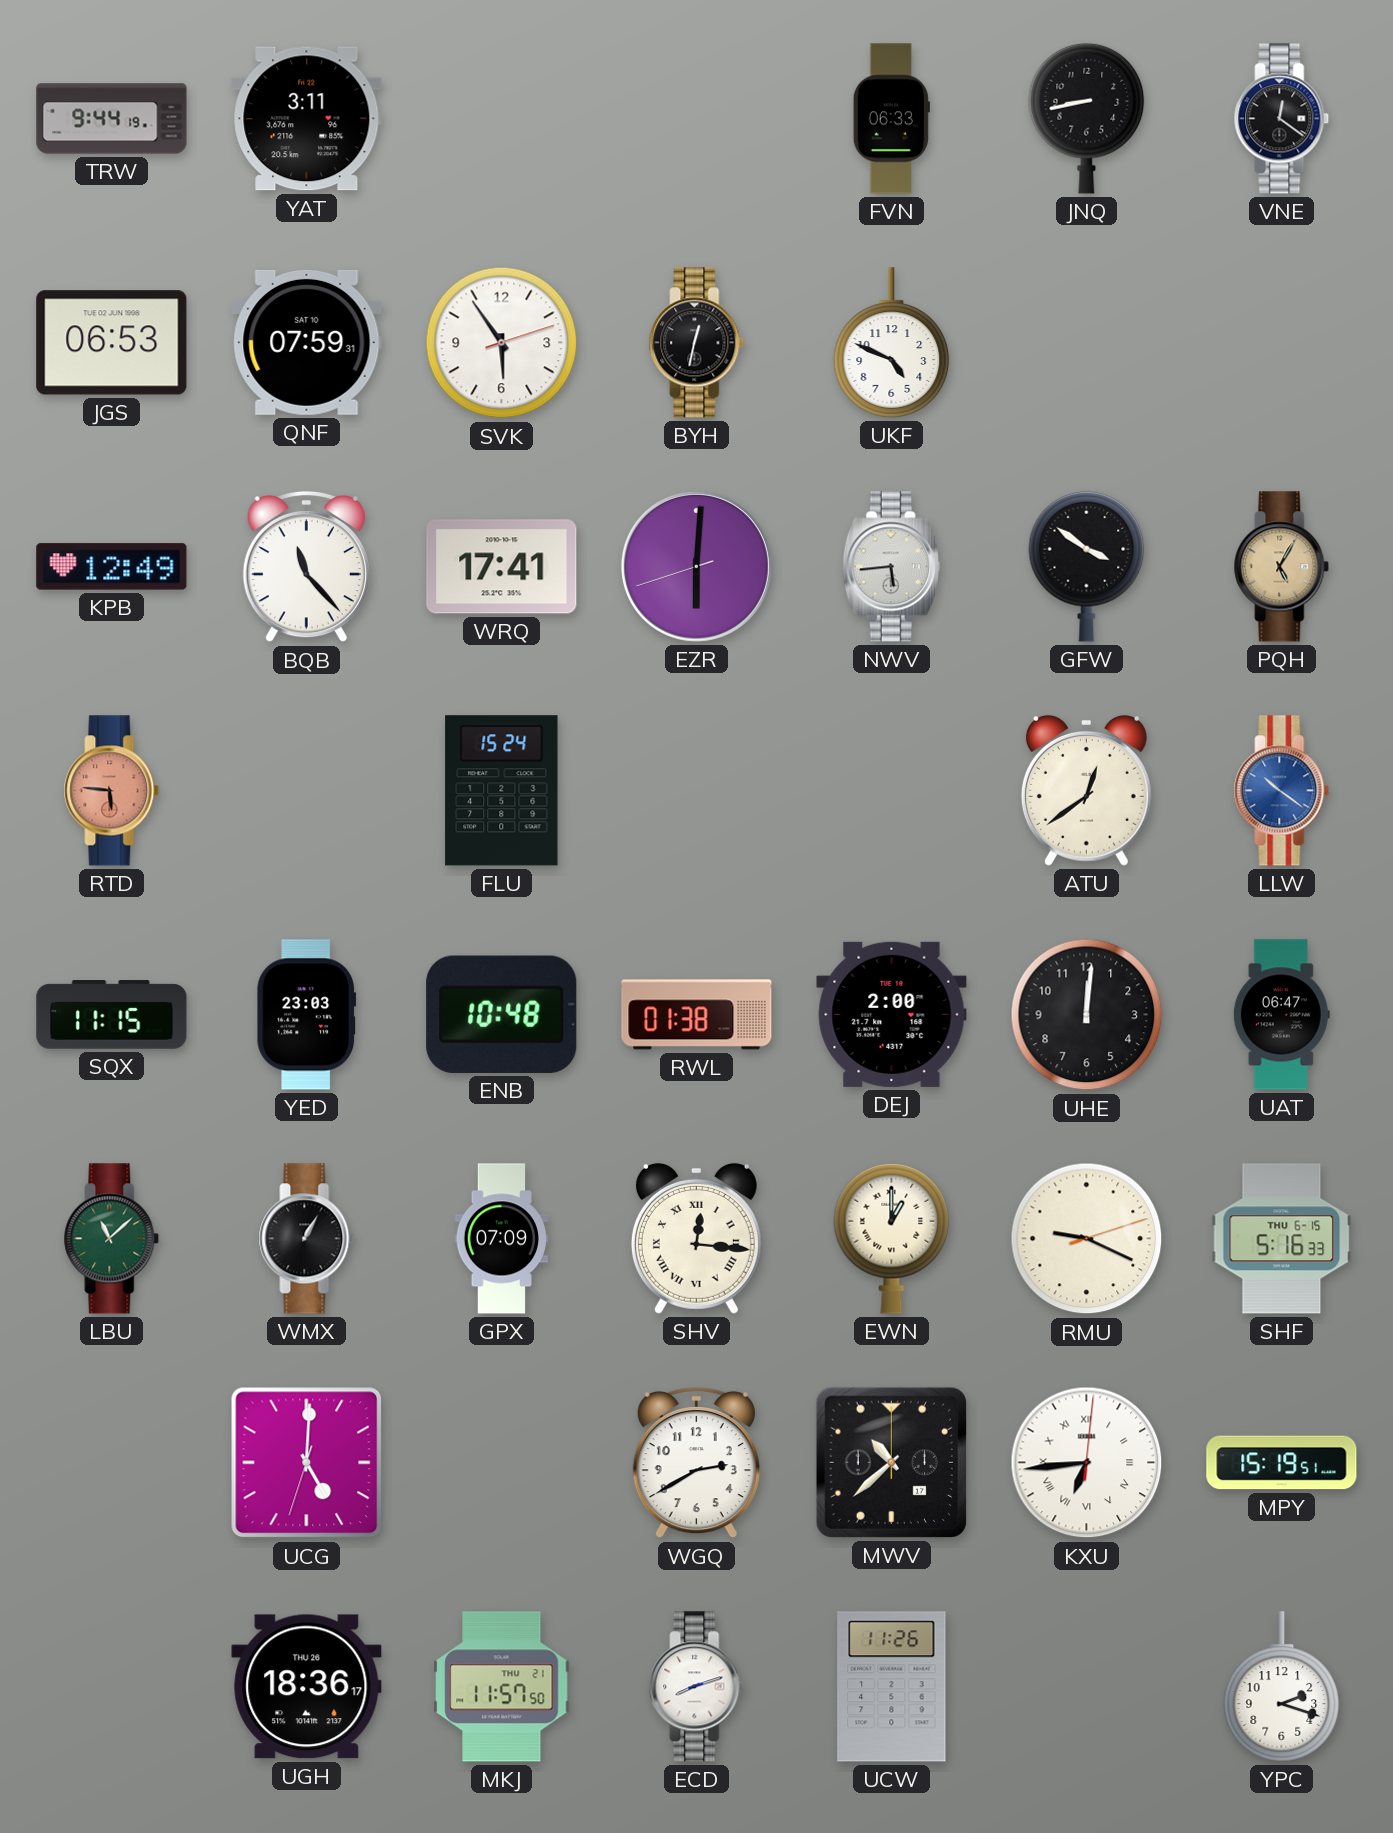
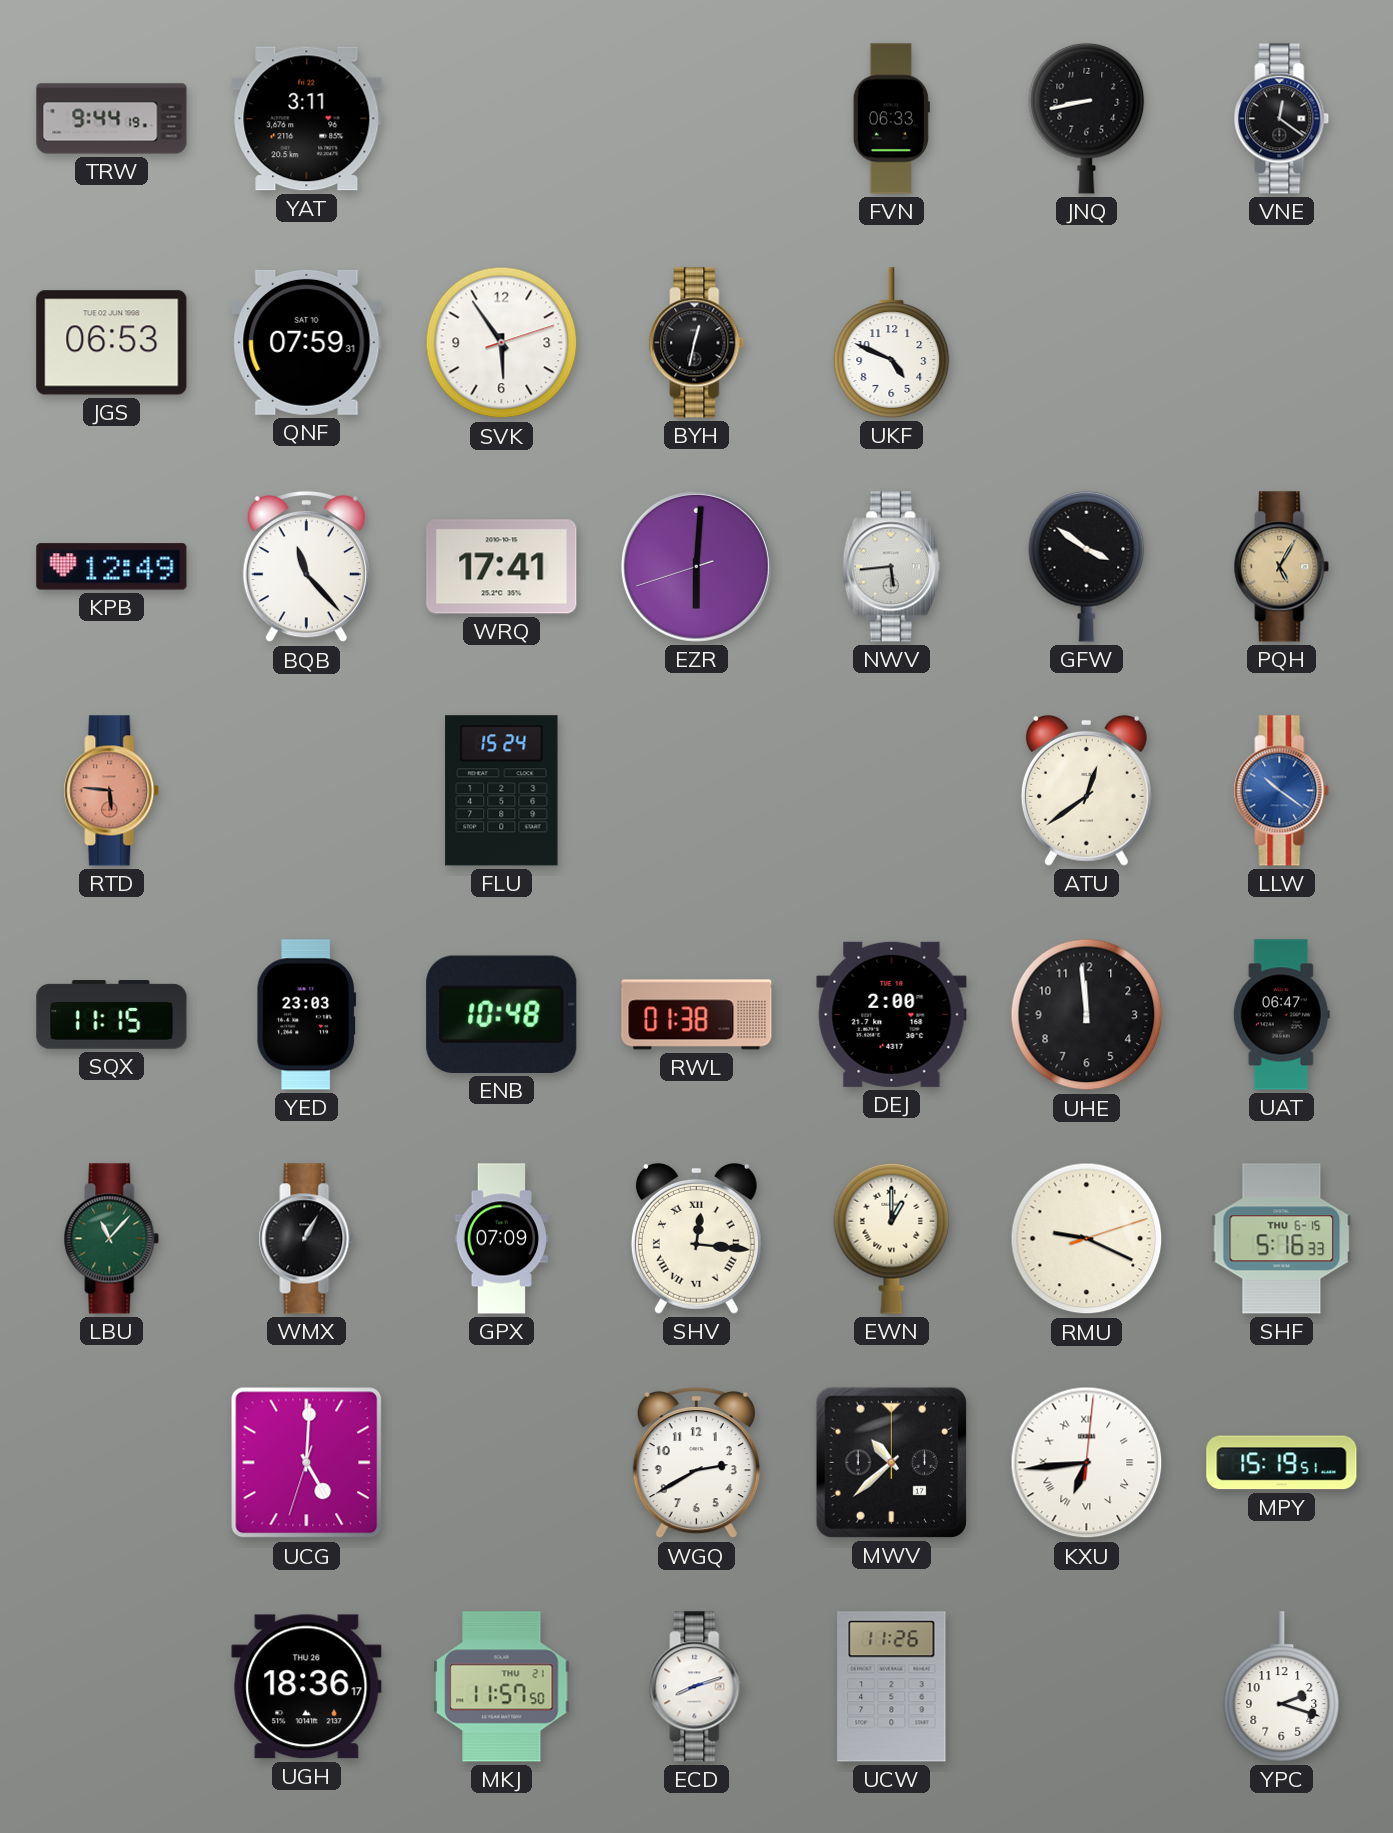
UHE: 12:01 -> 11:59 (1087, 1015)
LBU: 11:08 -> 11:07 (112, 1239)
